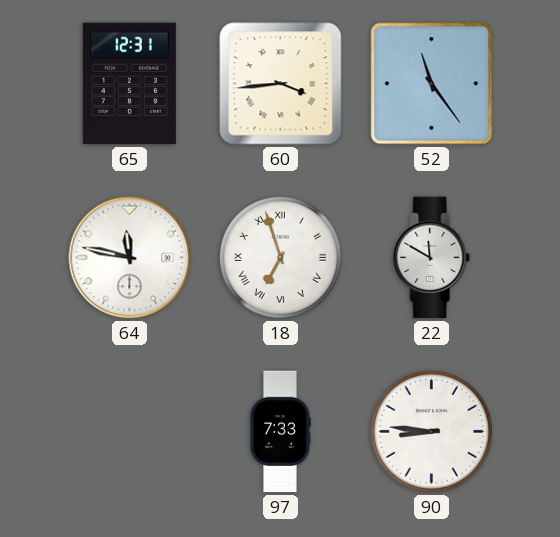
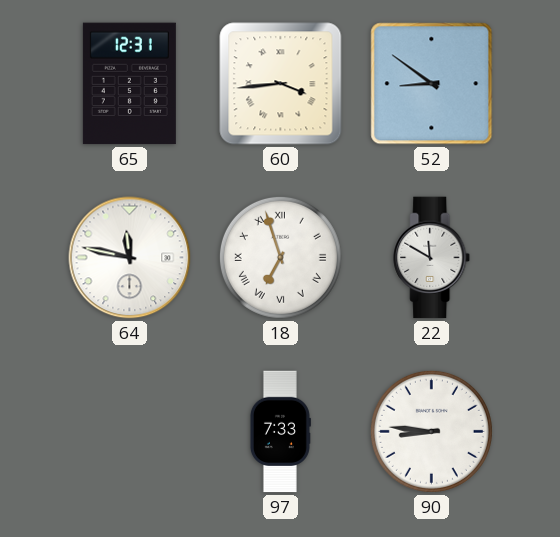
52: 11:24 -> 8:51 (432, 84)
